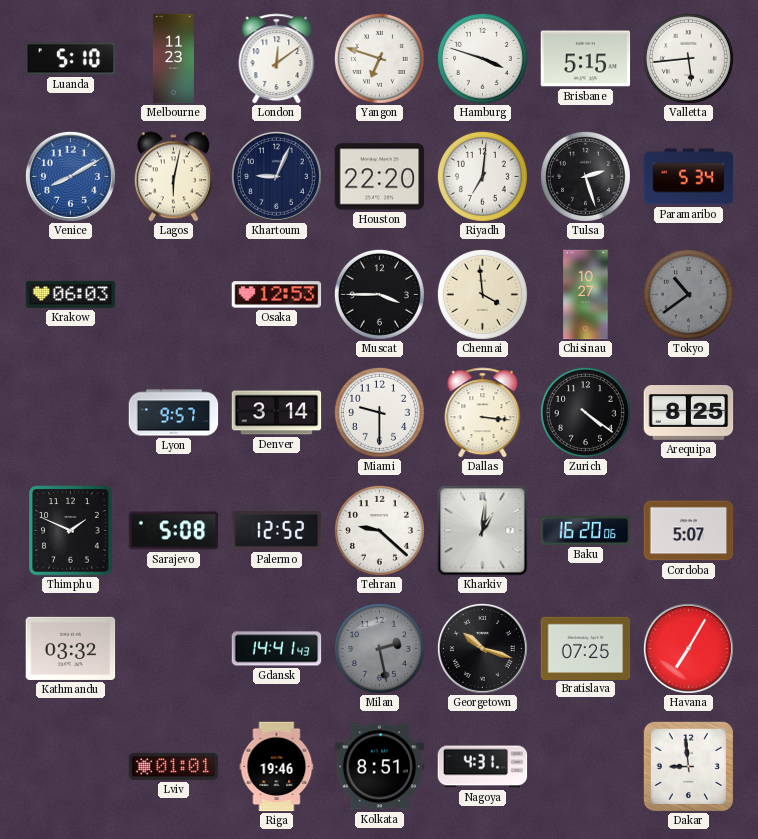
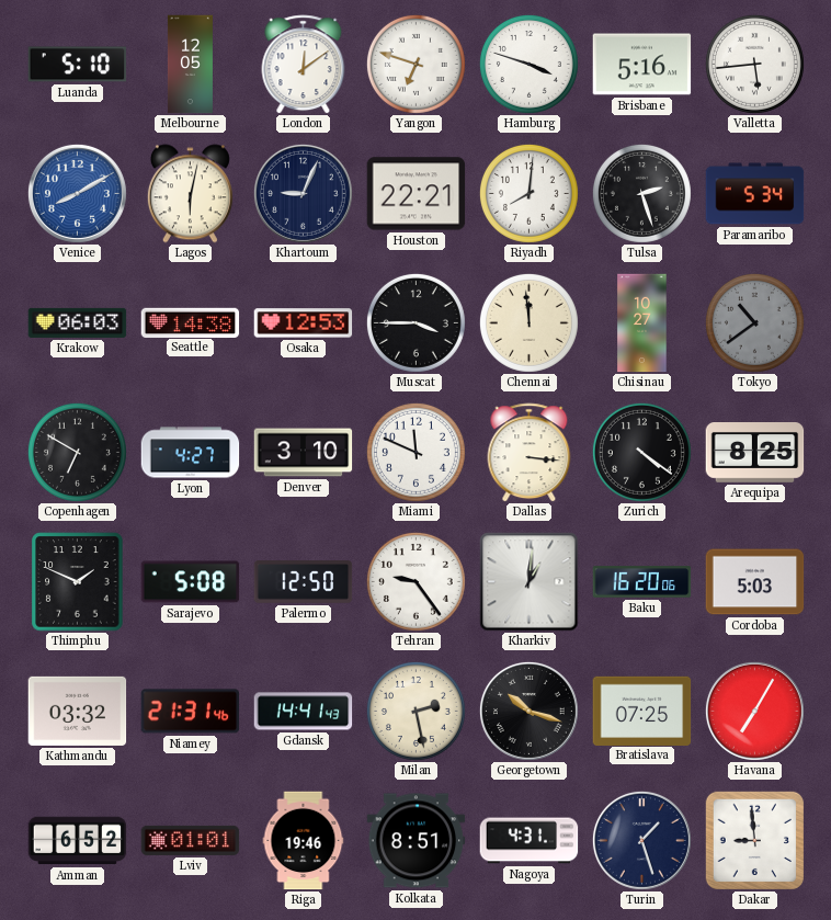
Melbourne: 11:23 -> 12:05 (190, 65)
Brisbane: 5:15 -> 5:16 (642, 65)
Houston: 22:20 -> 22:21 (417, 194)
Riyadh: 7:01 -> 8:01 (528, 193)
Seattle: none -> 14:38 (191, 322)
Chennai: 3:59 -> 11:59 (528, 322)
Copenhagen: none -> 6:50 (77, 452)
Lyon: 9:57 -> 4:27 (191, 453)
Denver: 3:14 -> 3:10 (304, 453)
Miami: 9:30 -> 11:49 (415, 452)
Palermo: 12:52 -> 12:50 (304, 582)
Tehran: 9:22 -> 9:24 (415, 581)
Cordoba: 5:07 -> 5:03 (755, 582)
Niamey: none -> 21:31 (191, 712)
Milan dial: grey -> cream (415, 711)
Amman: none -> 6:52 (78, 841)
Turin: none -> 1:27 (641, 840)
